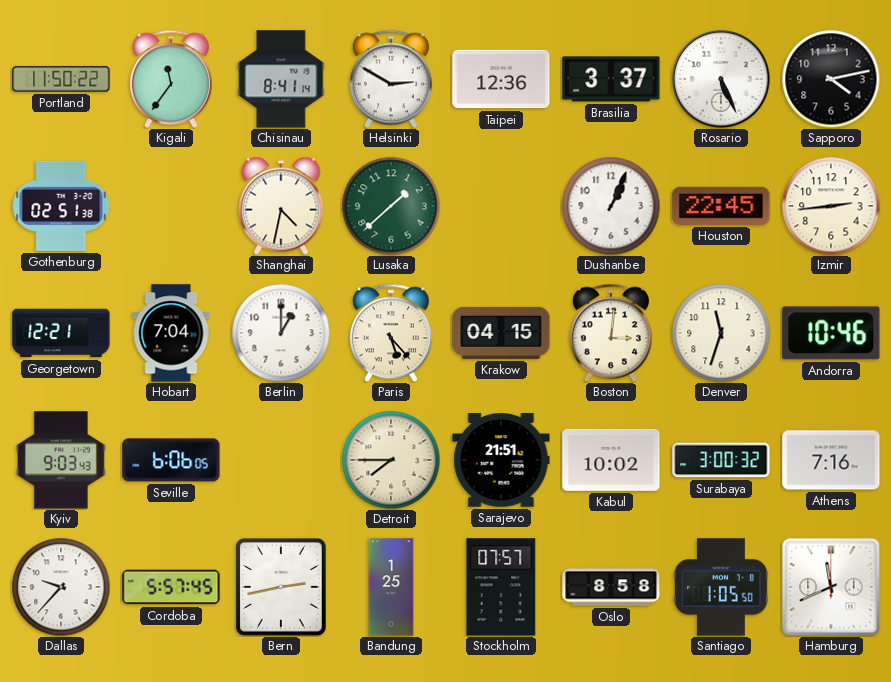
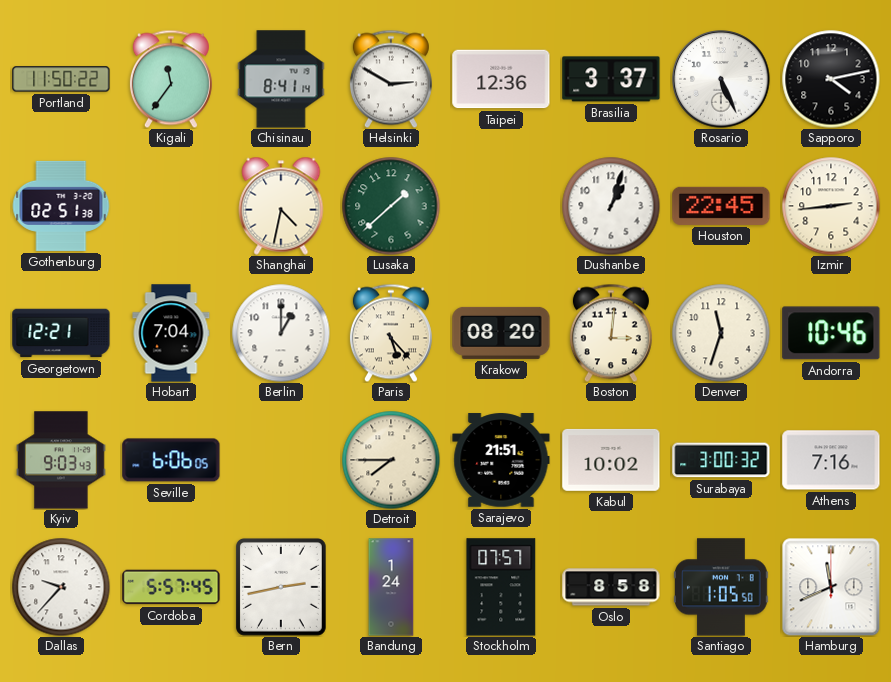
Dushanbe: 1:04 -> 1:03 (611, 206)
Krakow: 04:15 -> 08:20 (501, 333)
Bandung: 1:25 -> 1:24 (391, 587)
